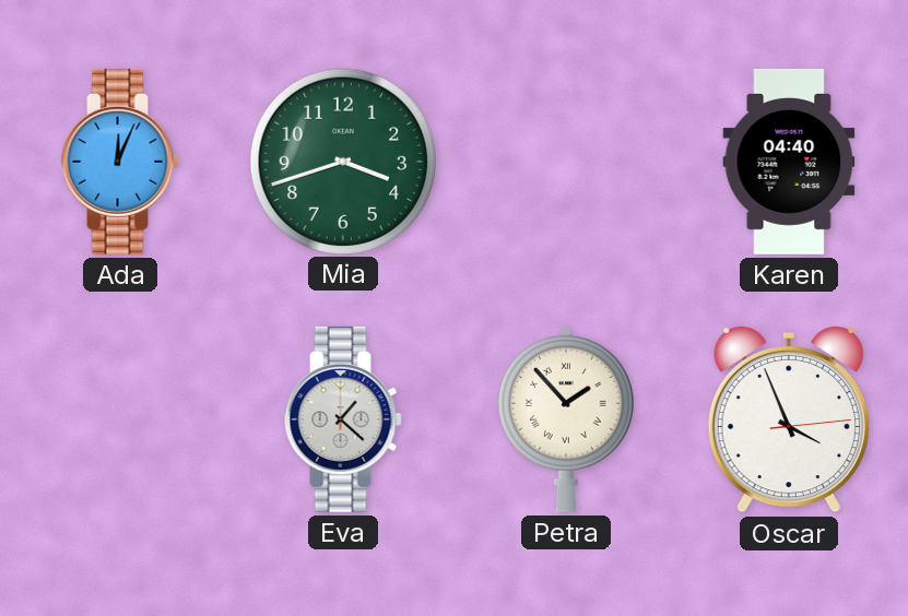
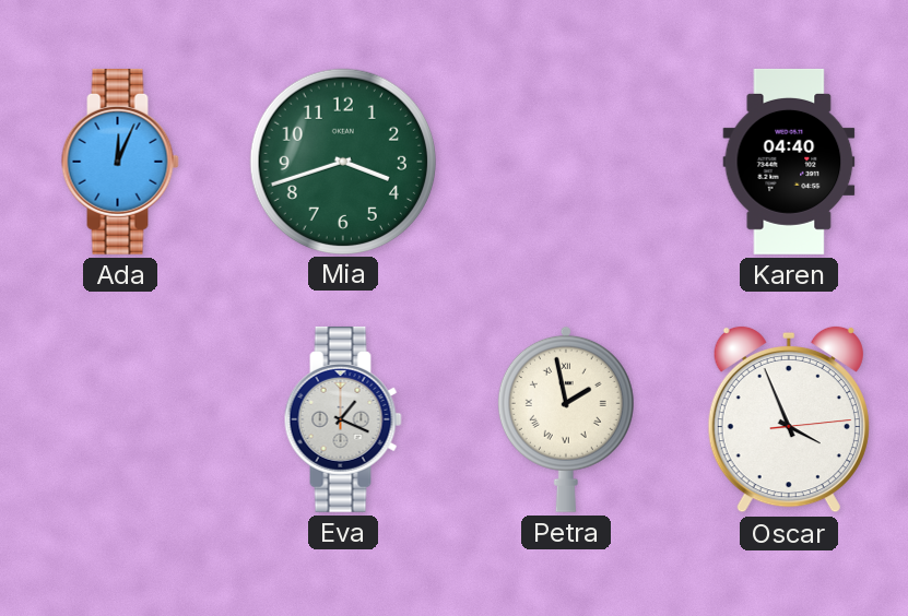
Eva: 1:22 -> 1:19 (343, 419)
Petra: 1:53 -> 1:58 (566, 419)
